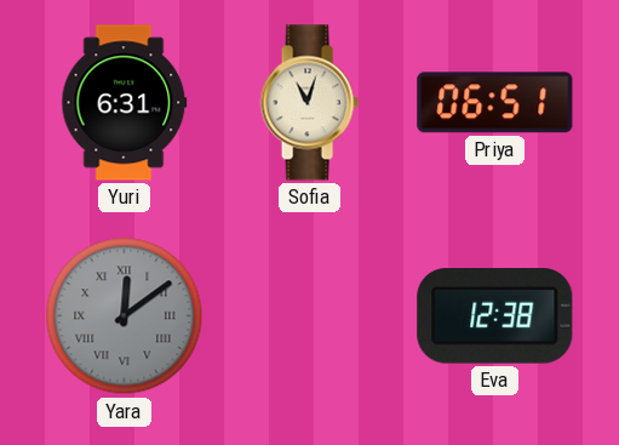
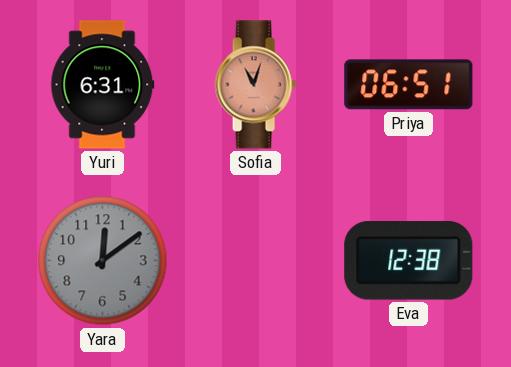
Sofia dial: cream -> salmon (255, 85)
Yara numerals: Roman -> Arabic (103, 261)
